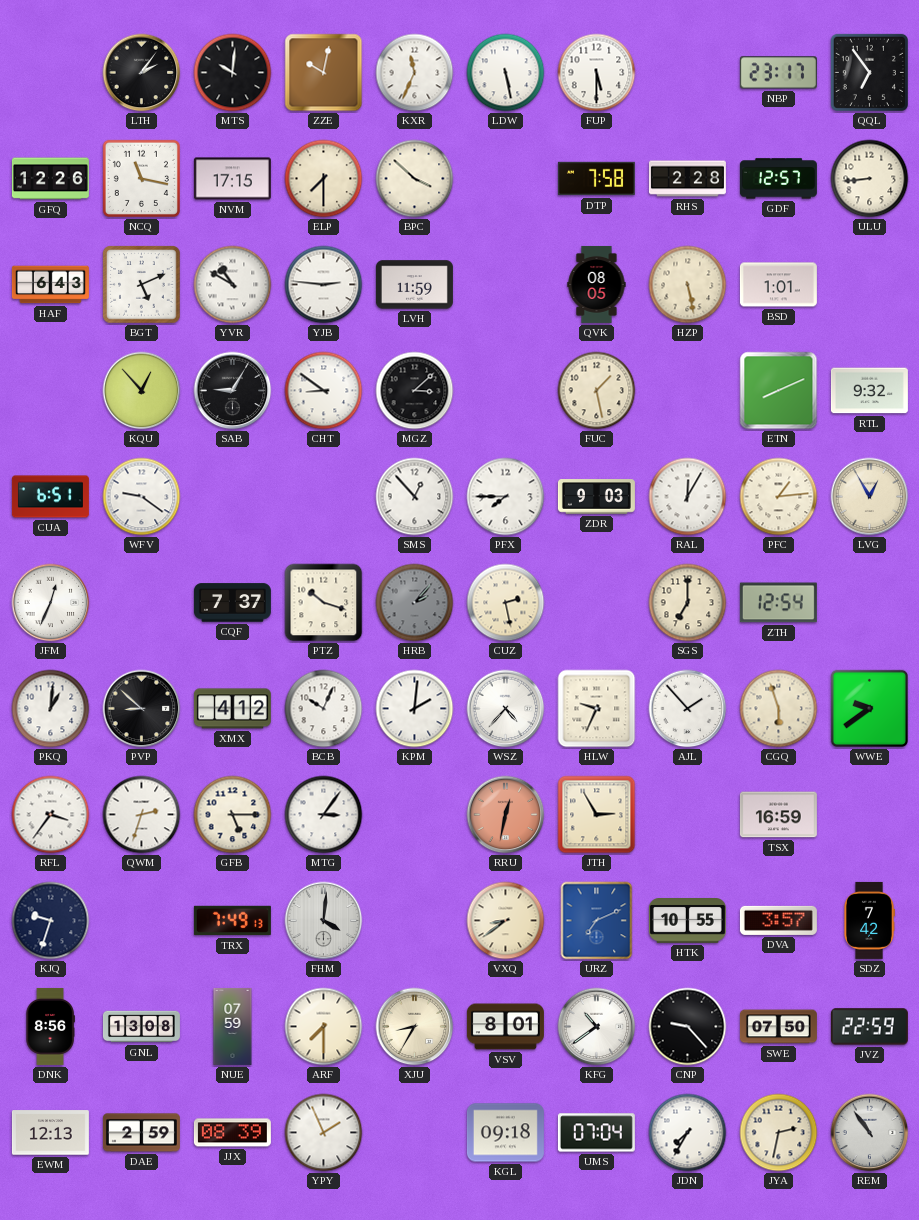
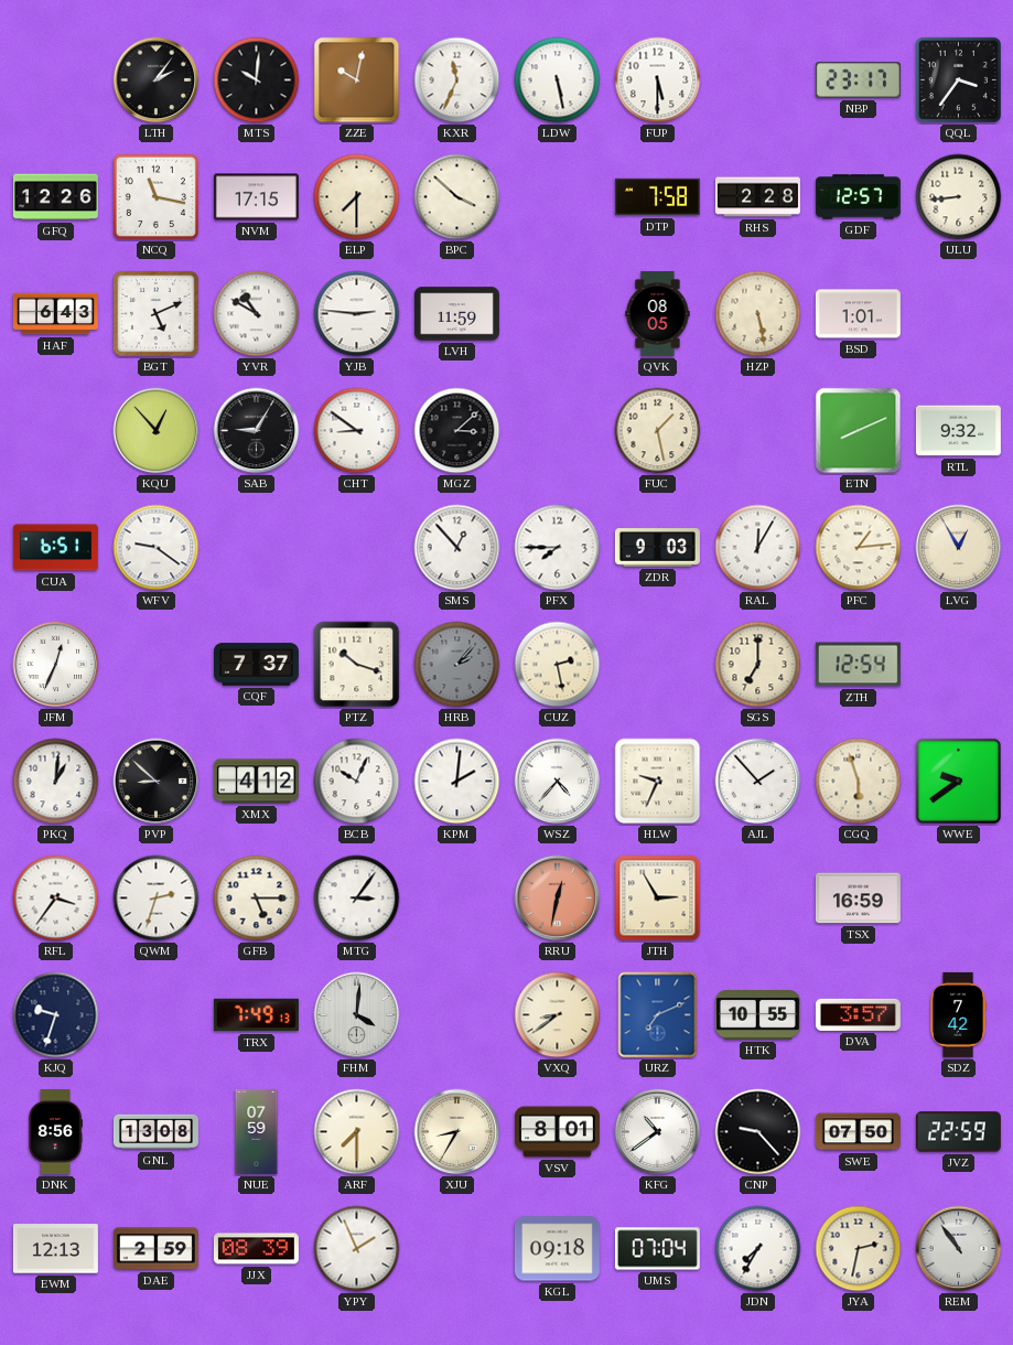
QQL: 6:54 -> 3:36 (958, 79)
